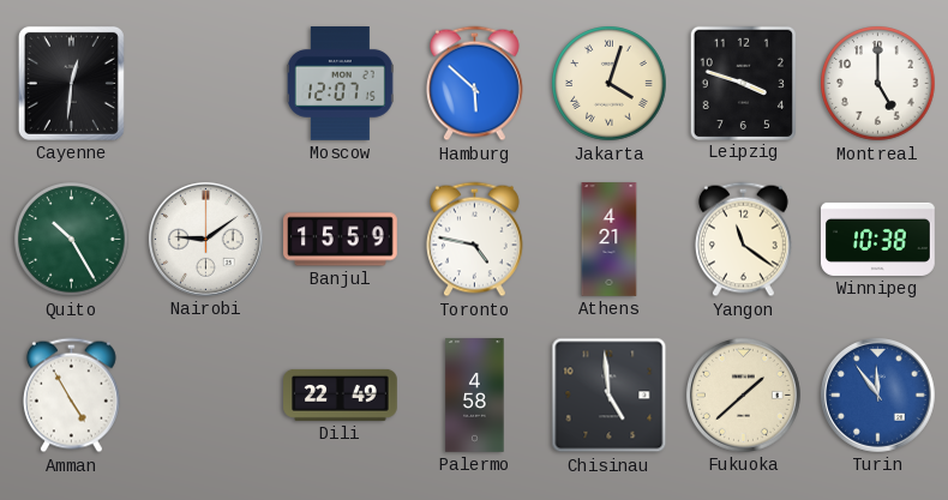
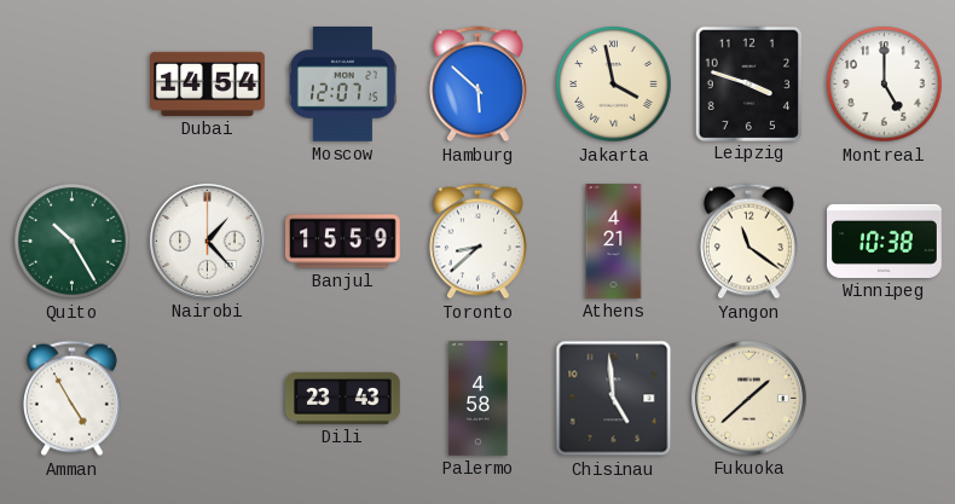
Cayenne: 12:31 -> none (71, 83)
Dubai: none -> 14:54 (208, 83)
Jakarta: 4:03 -> 3:58 (614, 85)
Nairobi: 9:09 -> 1:23 (207, 241)
Toronto: 4:47 -> 8:38 (477, 242)
Dili: 22:49 -> 23:43 (343, 398)
Turin: 11:54 -> none (877, 394)
